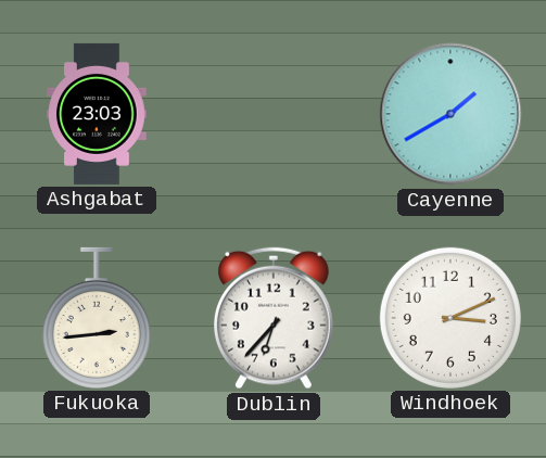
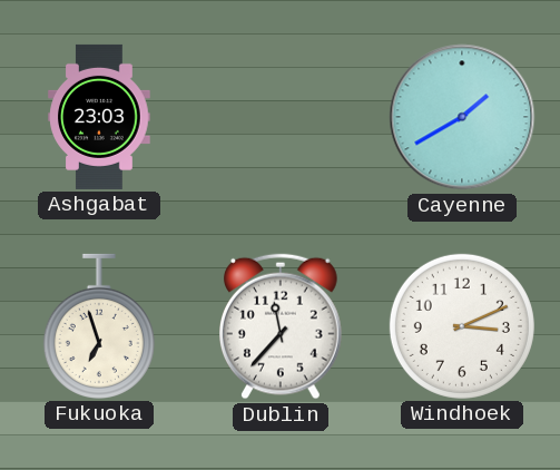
Fukuoka: 2:44 -> 6:57 (99, 326)
Dublin: 6:37 -> 11:37 (282, 326)
